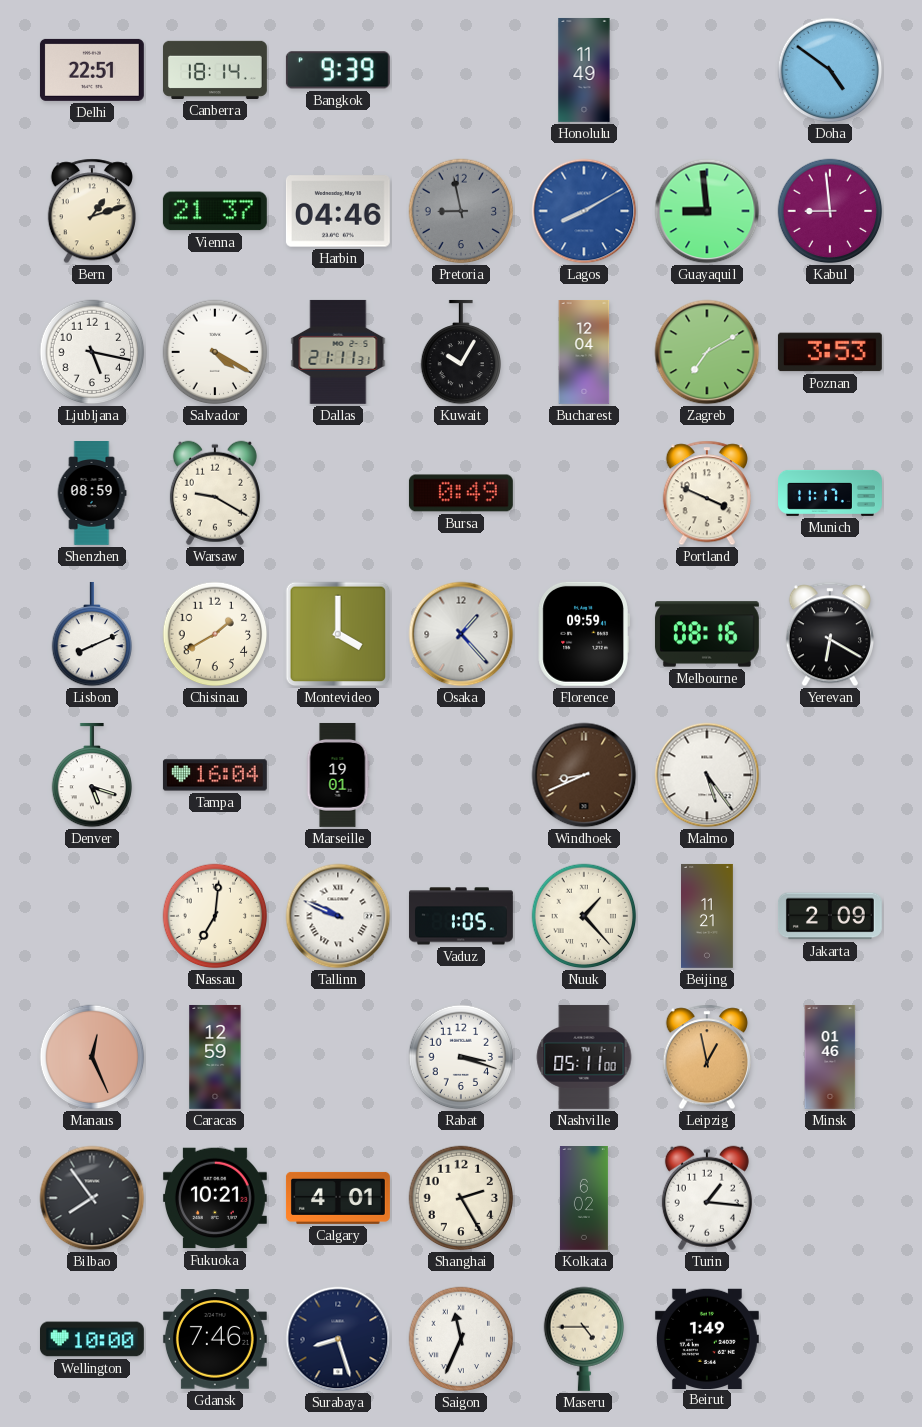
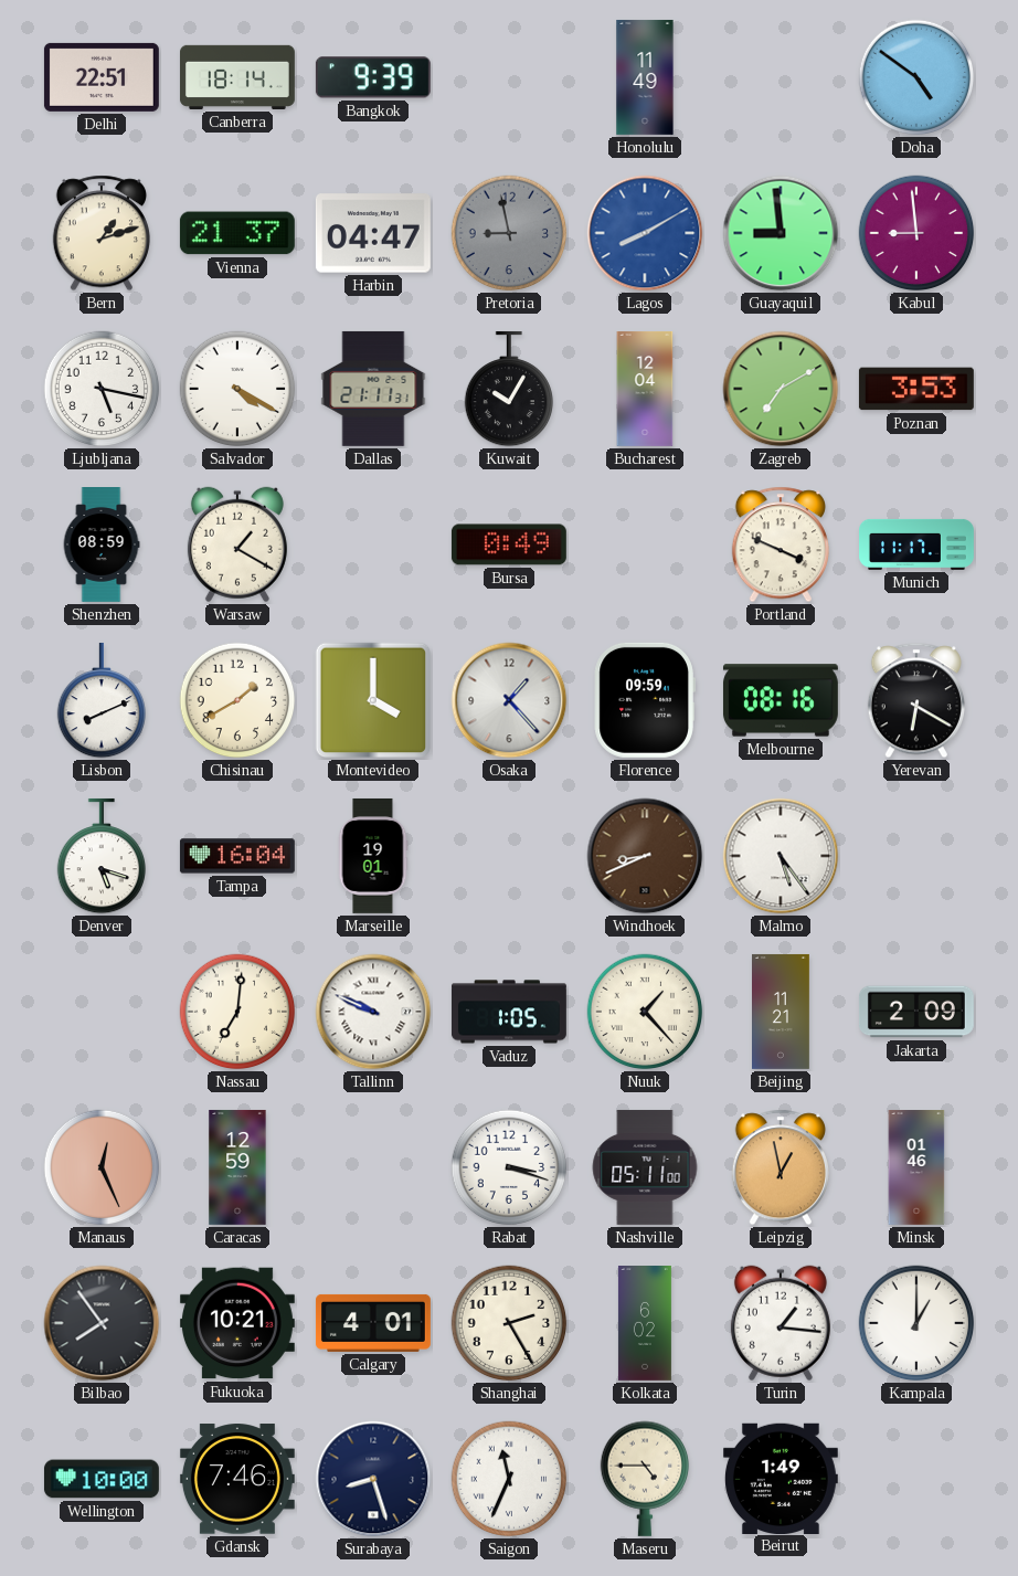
Harbin: 04:46 -> 04:47 (373, 233)
Warsaw: 9:20 -> 1:20 (237, 544)
Kampala: none -> 1:00 (916, 1323)
